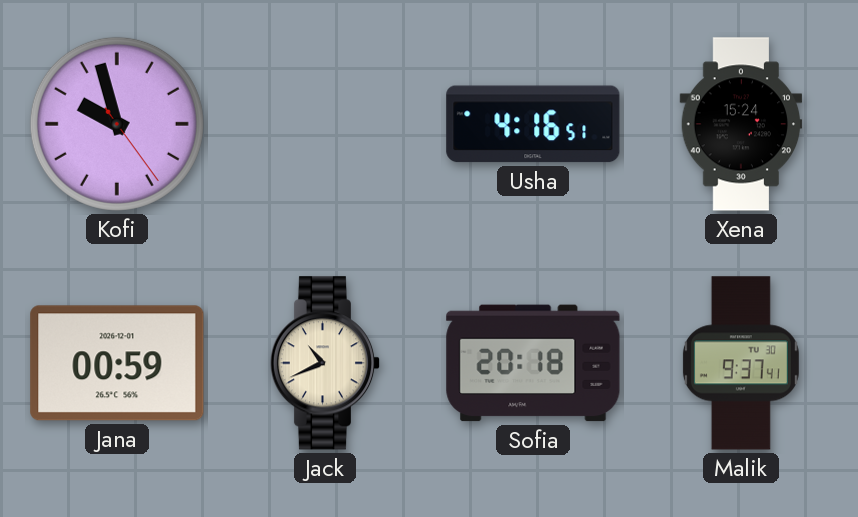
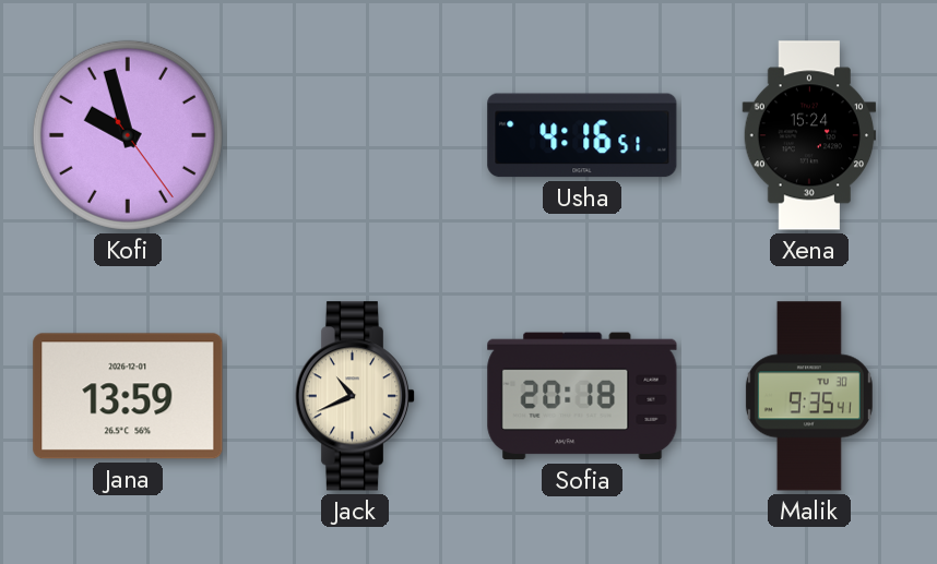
Jana: 00:59 -> 13:59 (128, 396)
Malik: 9:37 -> 9:35 (809, 396)
